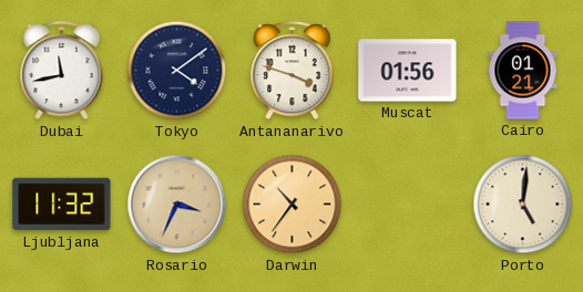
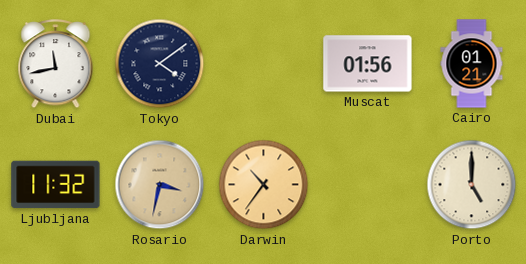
Antananarivo: 3:48 -> none (293, 72)
Rosario: 3:34 -> 3:32 (160, 185)
Porto: 5:01 -> 5:00 (472, 185)
